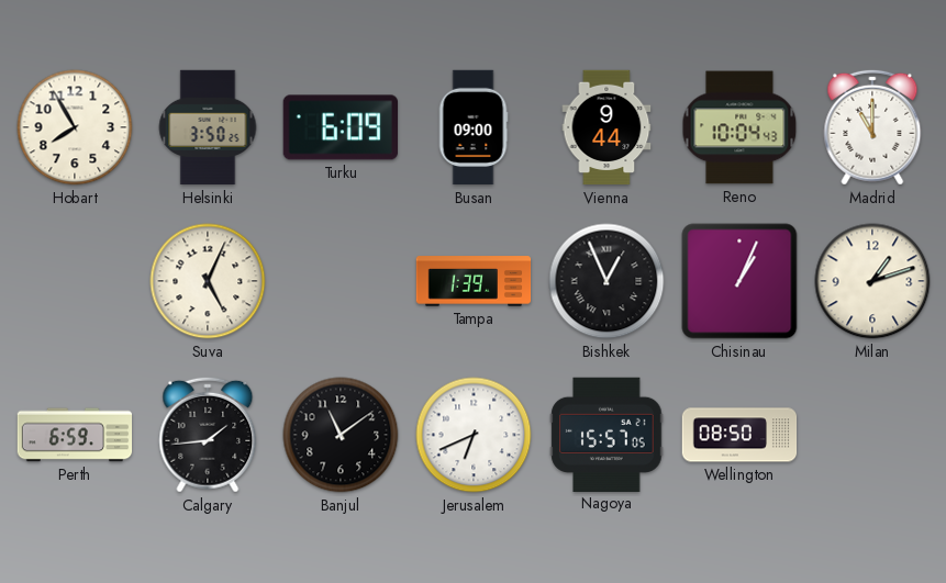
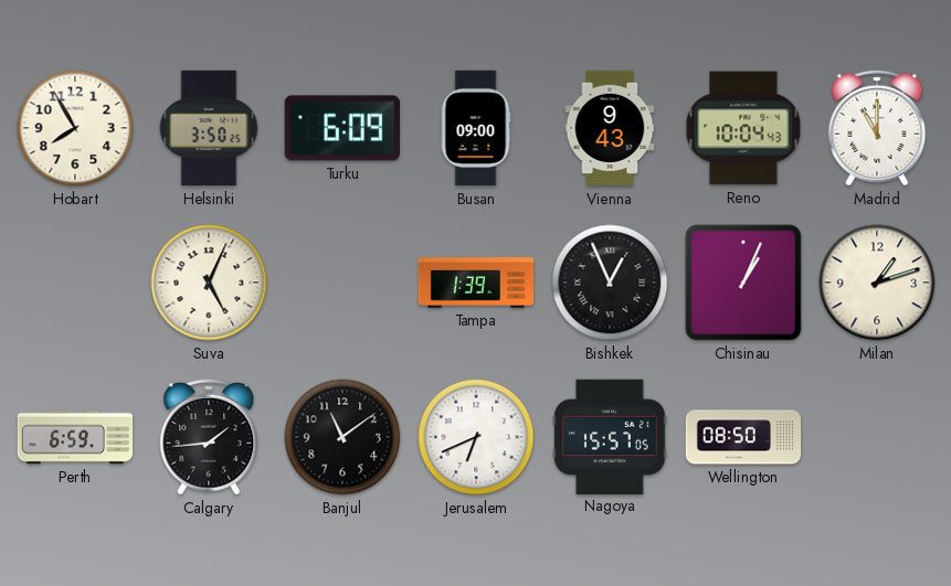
Vienna: 9:44 -> 9:43 (610, 128)
